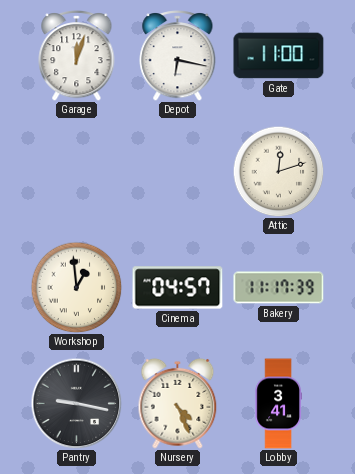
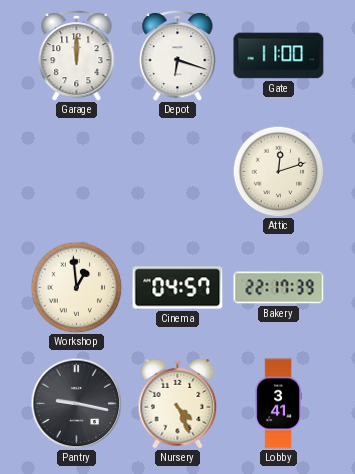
Garage: 12:03 -> 12:00 (77, 56)
Depot: 6:17 -> 6:18 (178, 56)
Bakery: 11:17 -> 22:17 (279, 288)
